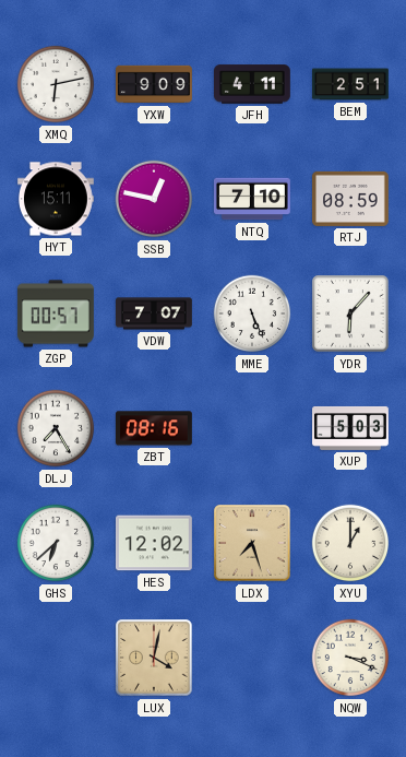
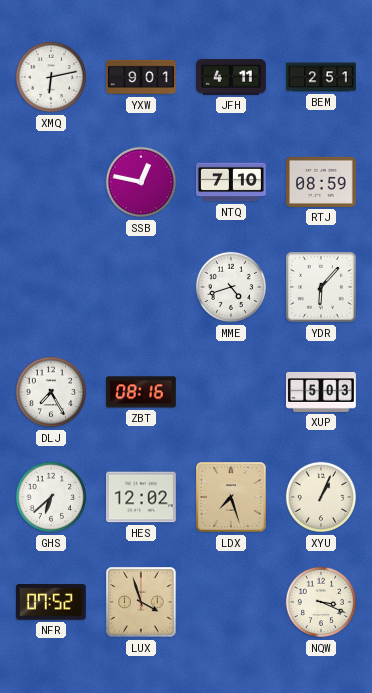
YXW: 9:09 -> 9:01 (142, 77)
HYT: 15:11 -> none (57, 199)
ZGP: 00:57 -> none (57, 314)
VDW: 7:07 -> none (155, 314)
MME: 5:26 -> 4:42 (231, 287)
XYU: 1:00 -> 1:04 (321, 497)
NFR: none -> 07:52 (51, 602)
LUX: 4:02 -> 3:57 (141, 602)
